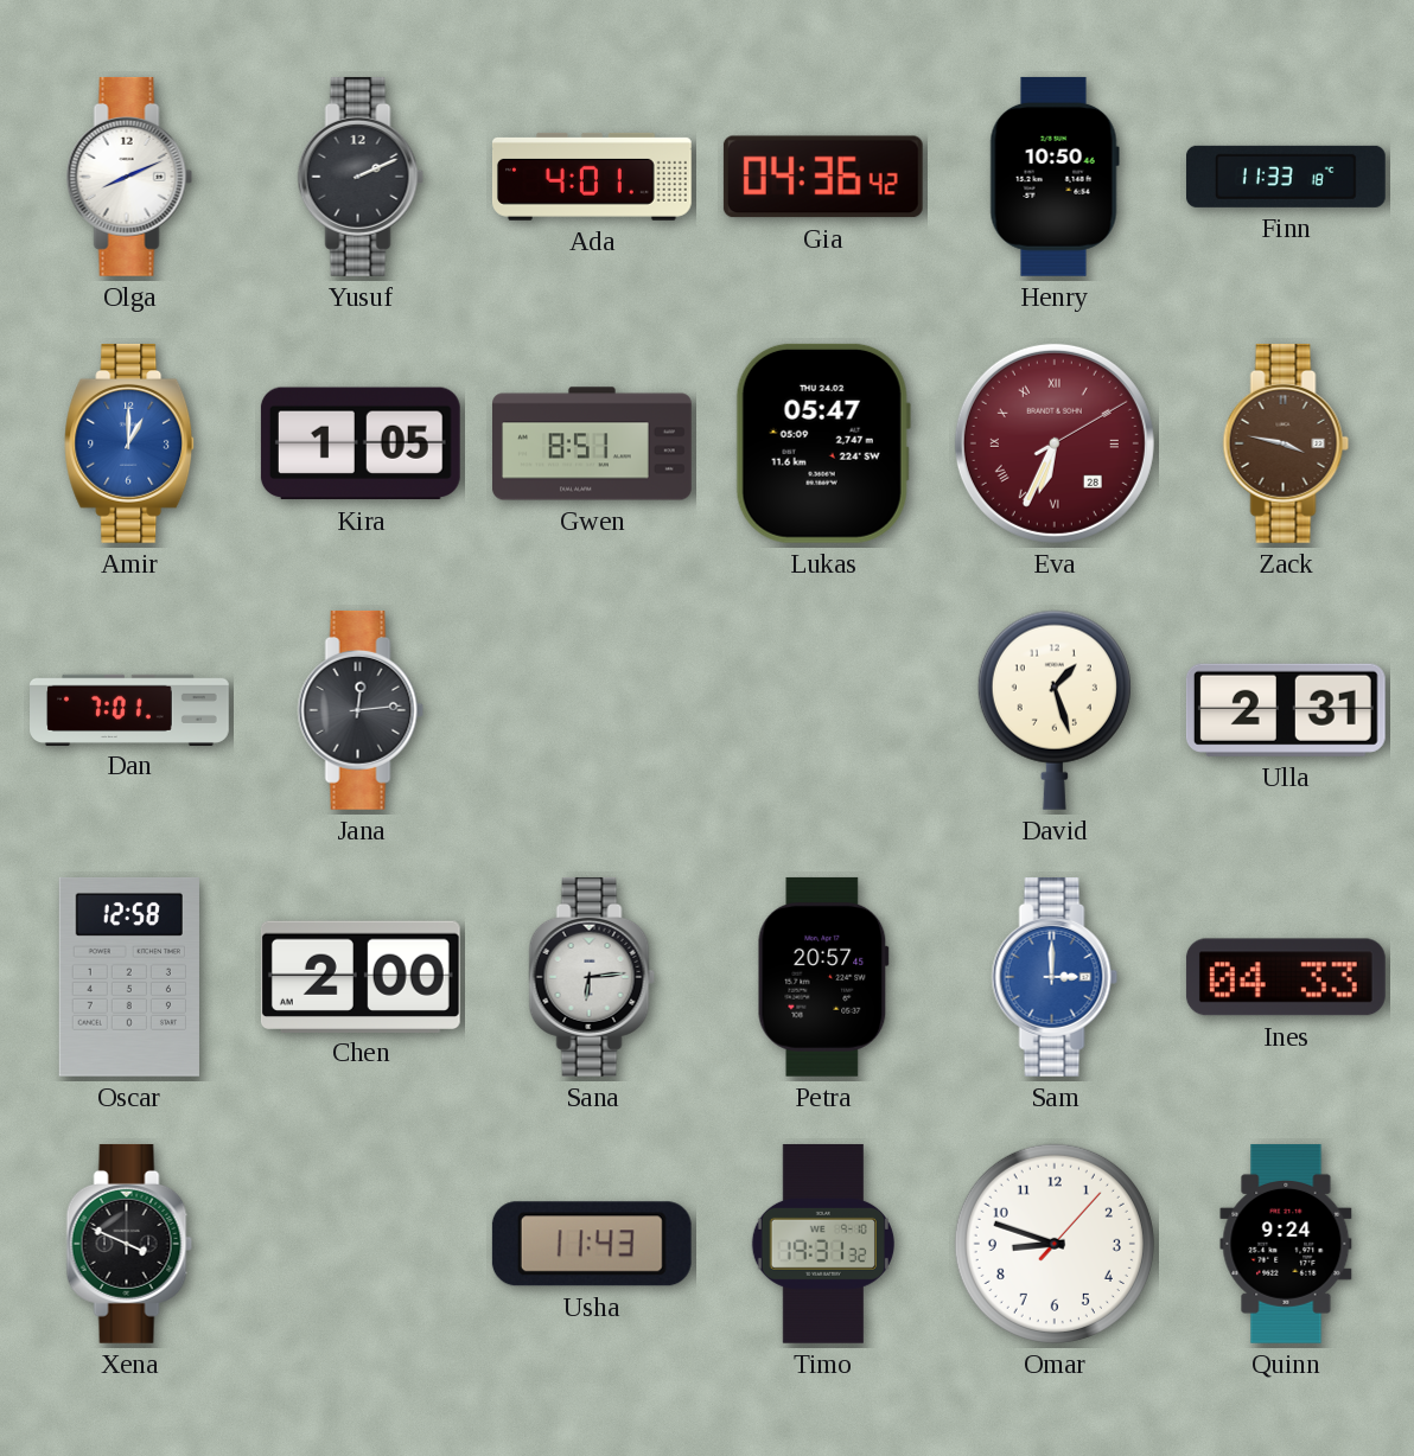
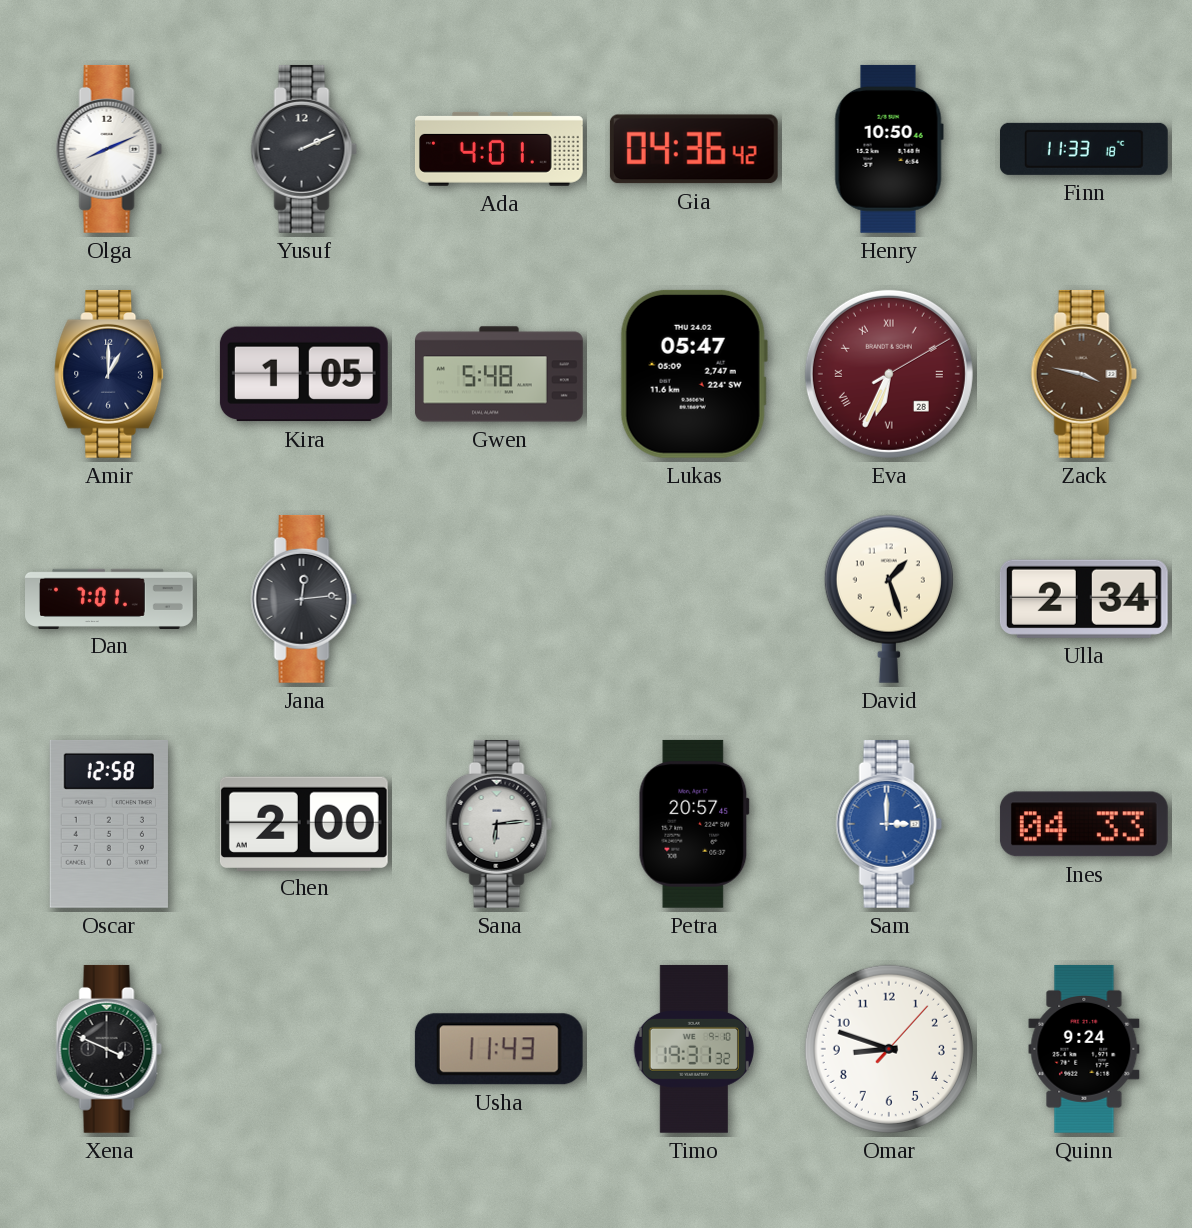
Amir dial: blue -> navy (110, 374)
Gwen: 8:51 -> 5:48 (500, 374)
Ulla: 2:31 -> 2:34 (1084, 599)
